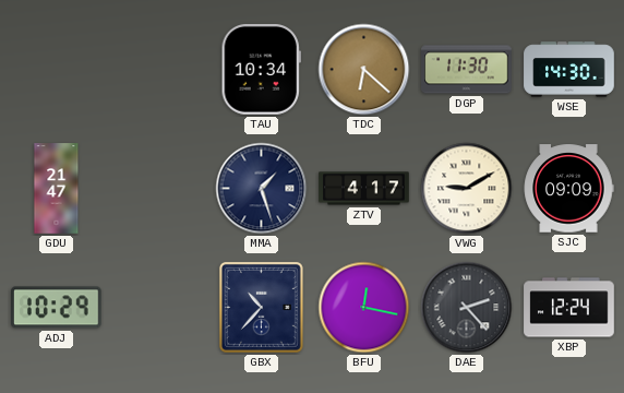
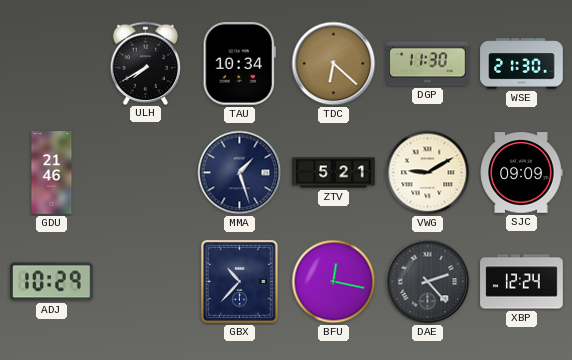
ULH: none -> 7:40 (146, 63)
WSE: 14:30 -> 21:30 (522, 64)
GDU: 21:47 -> 21:46 (52, 173)
ZTV: 4:17 -> 5:21 (334, 173)
